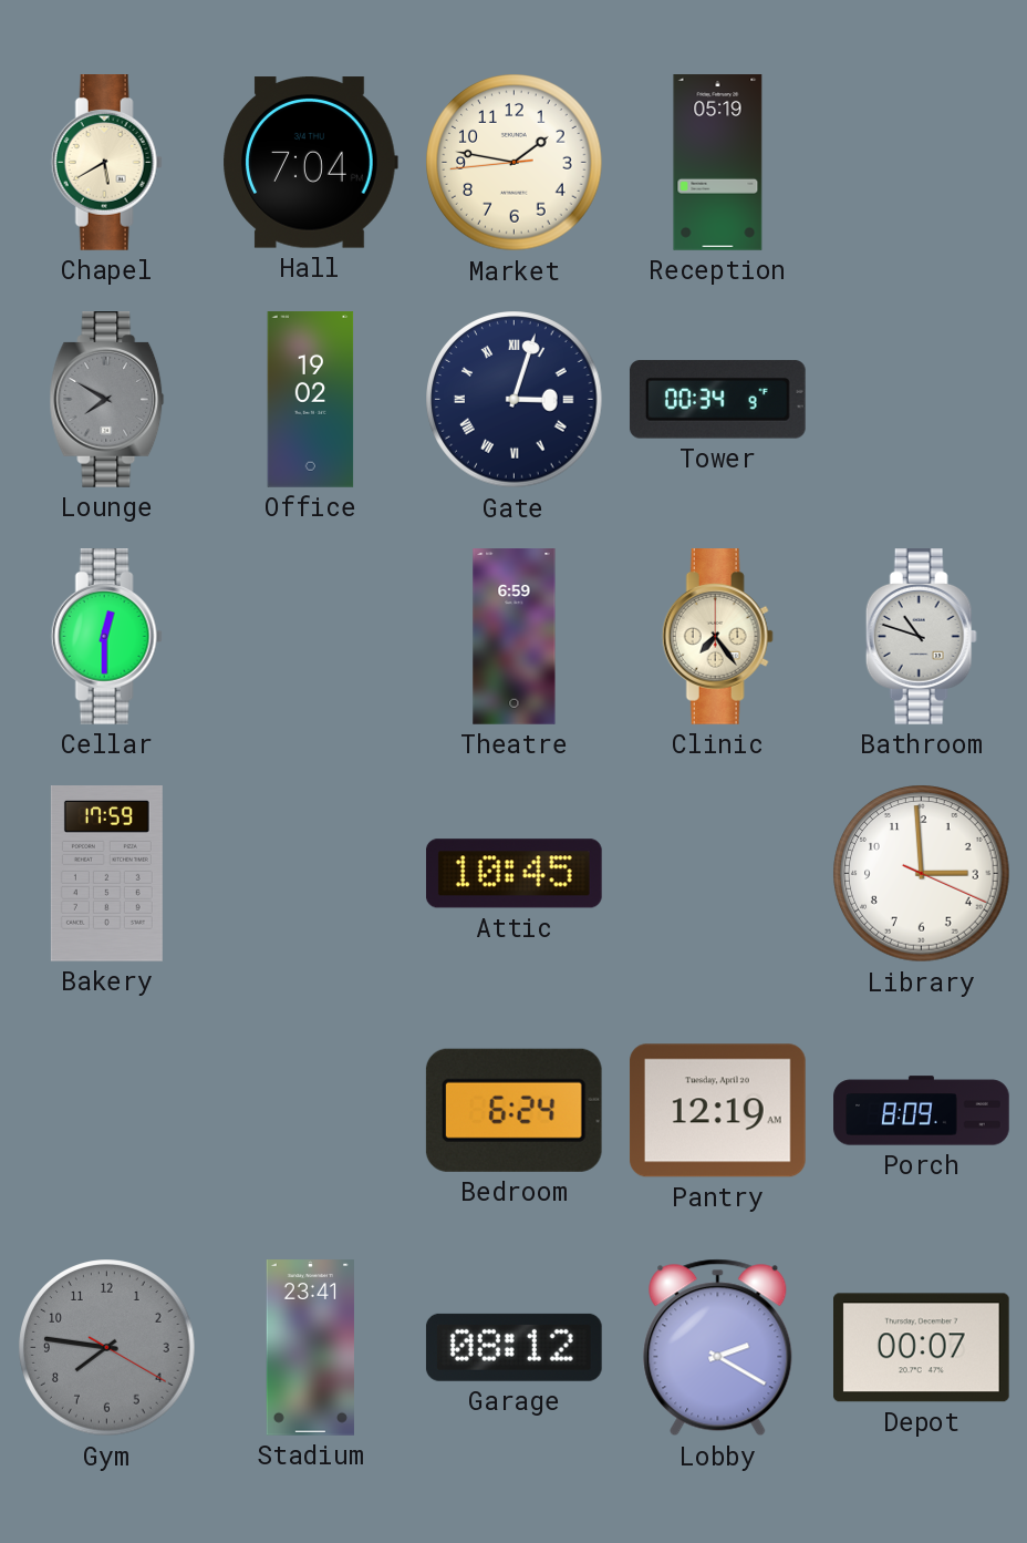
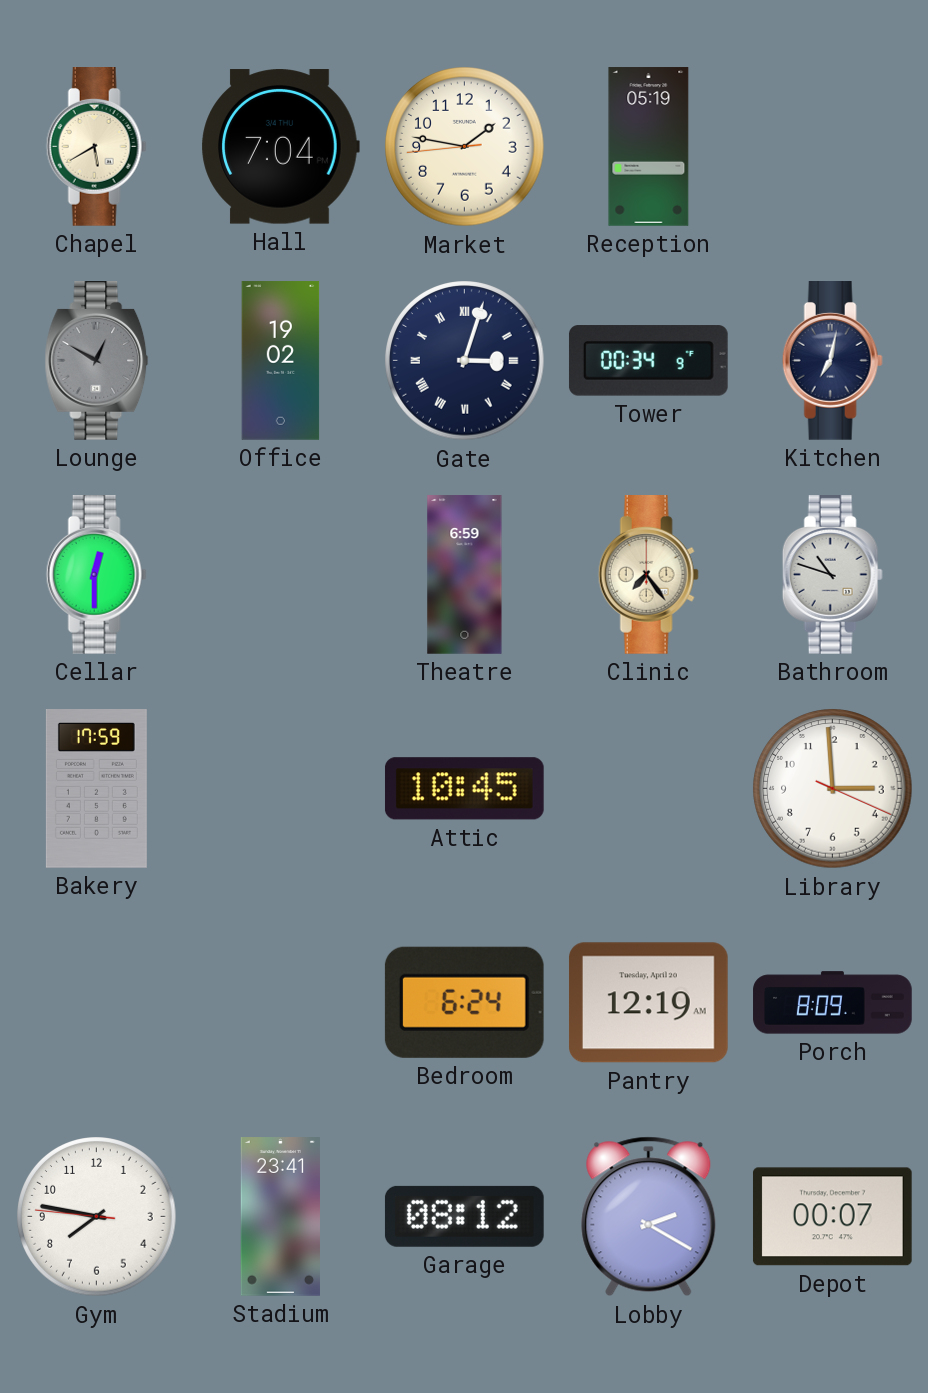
Lounge: 7:50 -> 12:50 (97, 361)
Kitchen: none -> 7:02 (832, 361)
Gym: 7:46:20 -> 7:46:46 (97, 1217)
Gym dial: grey -> white (97, 1217)
